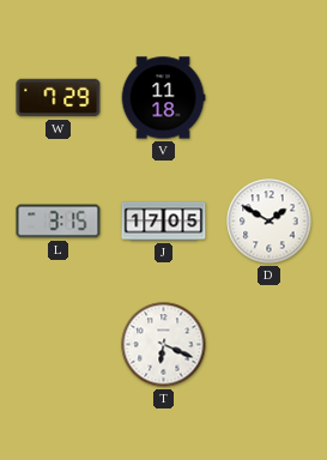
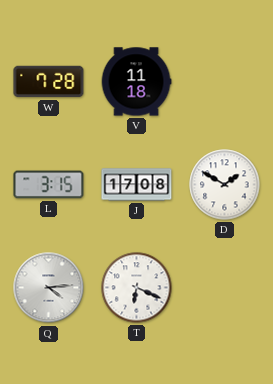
W: 7:29 -> 7:28 (49, 82)
J: 17:05 -> 17:08 (137, 185)
Q: none -> 4:14 (49, 288)
